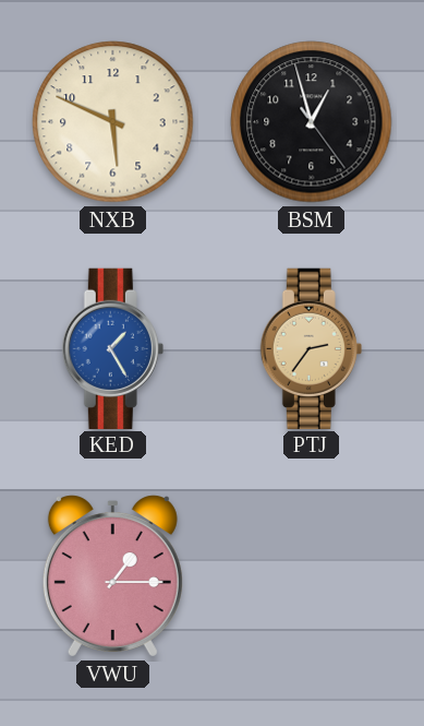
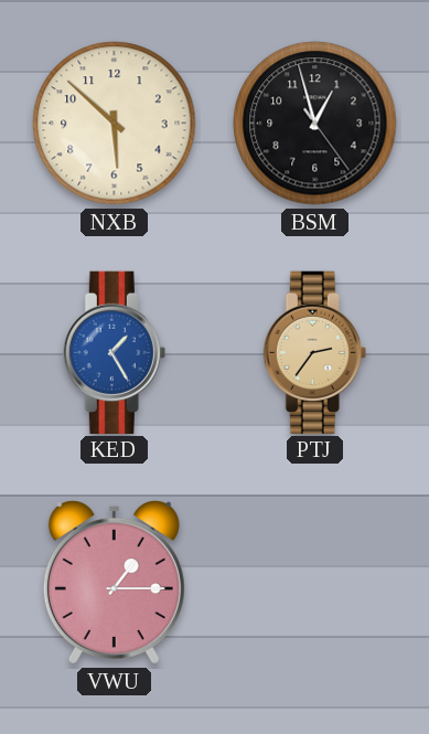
NXB: 5:49 -> 5:52 (115, 124)
